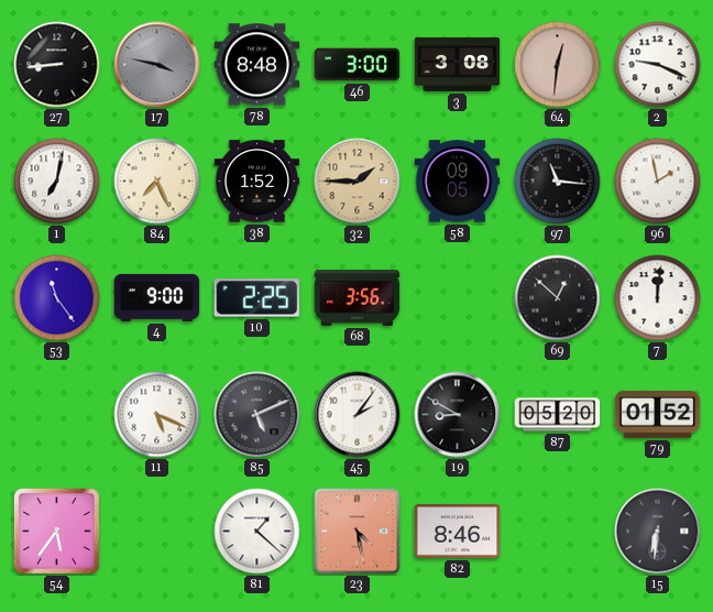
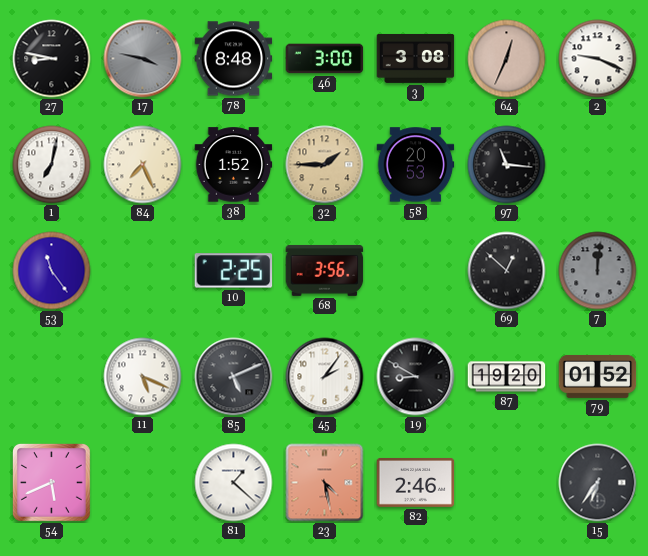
27: 8:44 -> 8:47 (52, 59)
64: 12:31 -> 12:34 (507, 59)
58: 09:05 -> 20:53 (416, 165)
96: 1:58 -> none (658, 182)
4: 9:00 -> none (157, 297)
7 dial: white -> grey (598, 271)
87: 05:20 -> 19:20 (507, 377)
54: 5:36 -> 5:41 (51, 482)
82: 8:46 -> 2:46 (416, 482)
15: 6:31 -> 6:36 (598, 483)
